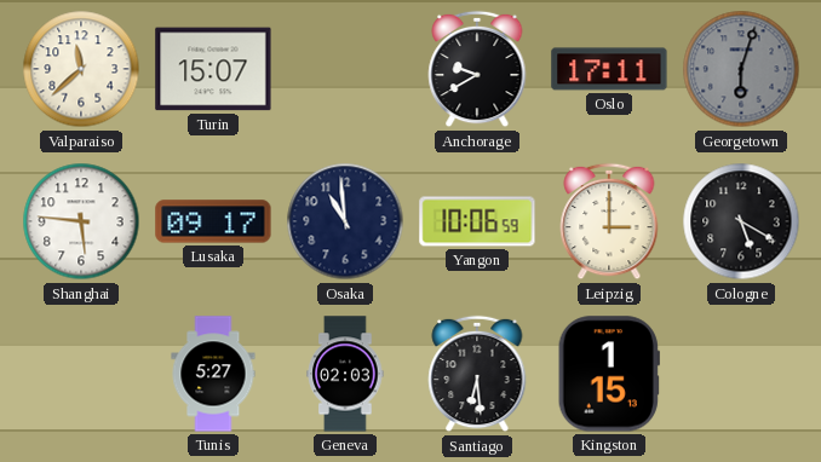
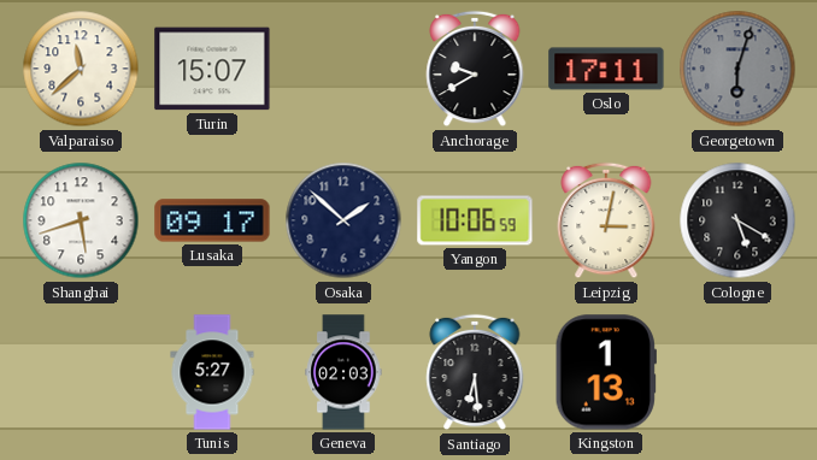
Shanghai: 5:46 -> 5:42 (81, 220)
Osaka: 10:59 -> 1:52 (343, 220)
Leipzig: 3:00 -> 3:02 (606, 220)
Kingston: 1:15 -> 1:13 (606, 372)
